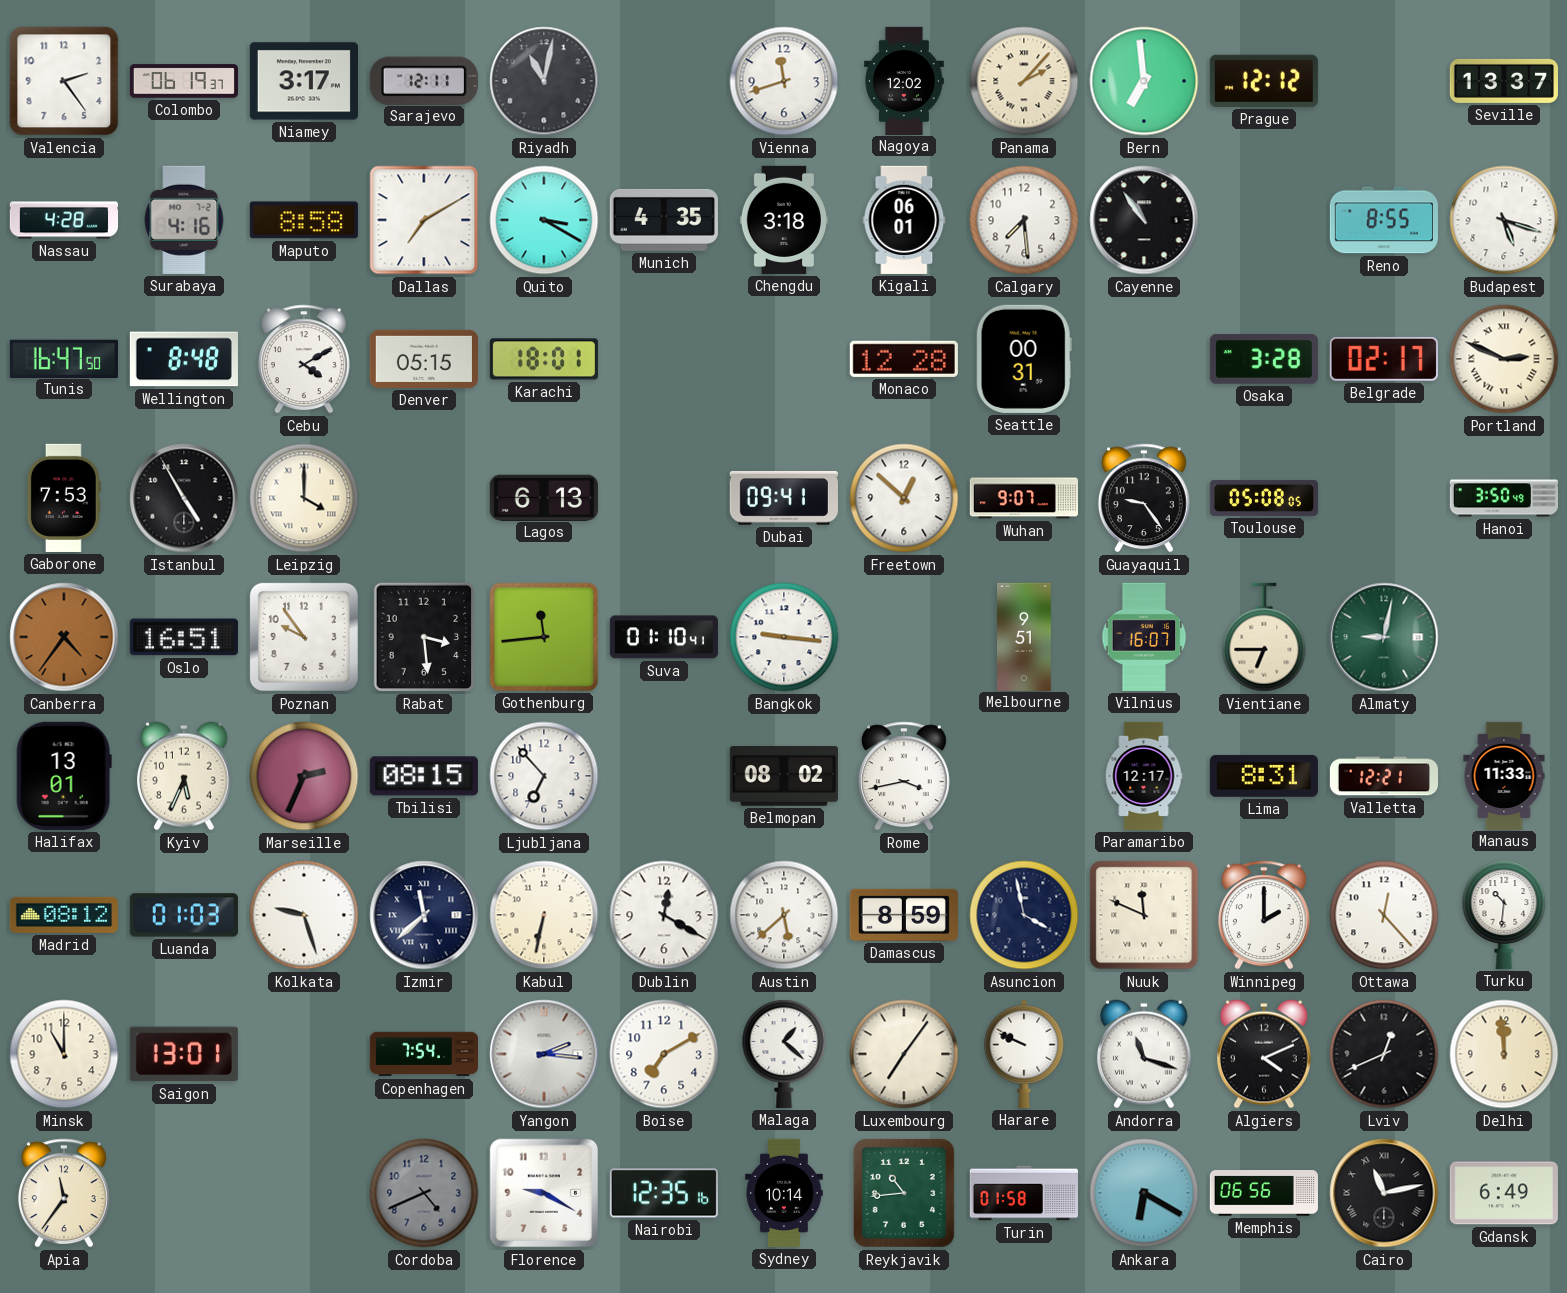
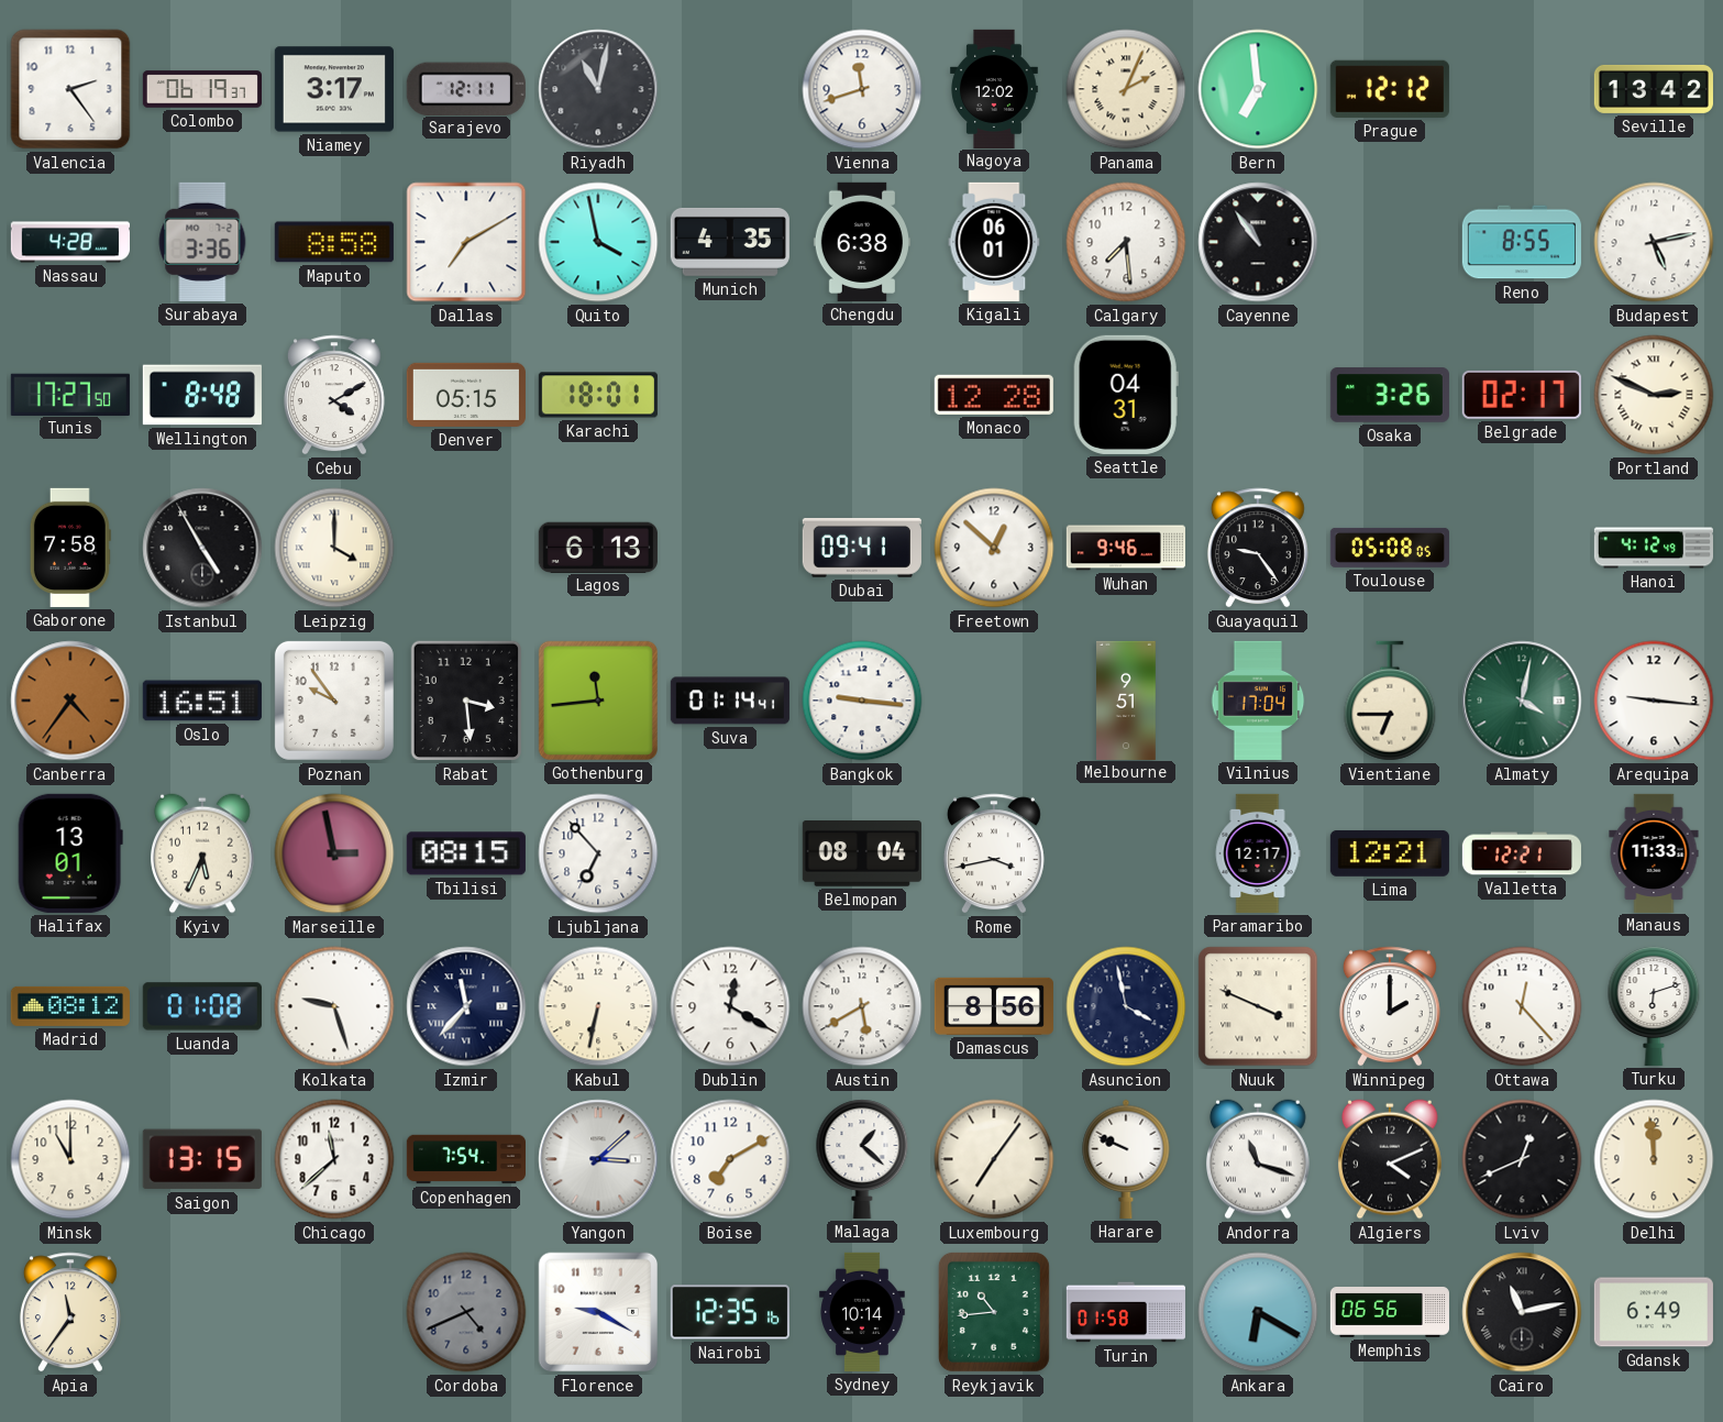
Panama: 2:07 -> 2:04 (1126, 89)
Seville: 13:37 -> 13:42 (1654, 89)
Surabaya: 4:16 -> 3:36 (202, 242)
Quito: 3:20 -> 3:58 (598, 242)
Chengdu: 3:18 -> 6:38 (861, 242)
Budapest: 5:18 -> 5:13 (1654, 242)
Tunis: 16:47 -> 17:27 (70, 394)
Seattle: 00:31 -> 04:31 (1126, 395)
Osaka: 3:28 -> 3:26 (1390, 395)
Gaborone: 7:53 -> 7:58 (70, 548)
Wuhan: 9:07 -> 9:46 (1126, 548)
Hanoi: 3:50 -> 4:12 (1653, 548)
Suva: 01:10 -> 01:14 (730, 701)
Vilnius: 16:07 -> 17:04 (1258, 701)
Almaty: 9:02 -> 4:02 (1522, 701)
Arequipa: none -> 9:16 (1654, 701)
Marseille: 2:34 -> 2:58 (334, 853)
Belmopan: 08:02 -> 08:04 (862, 855)
Lima: 8:31 -> 12:21 (1390, 853)
Luanda: 01:03 -> 01:08 (202, 1006)
Izmir: 11:38 -> 11:37 (466, 1006)
Austin: 5:38 -> 5:40 (862, 1006)
Damascus: 8:59 -> 8:56 (994, 1006)
Nuuk: 11:49 -> 3:49 (1258, 1006)
Turku: 10:31 -> 6:12 (1654, 1006)
Saigon: 13:01 -> 13:15 (202, 1159)
Chicago: none -> 11:38 (334, 1159)
Yangon: 2:16 -> 3:08 (598, 1159)
